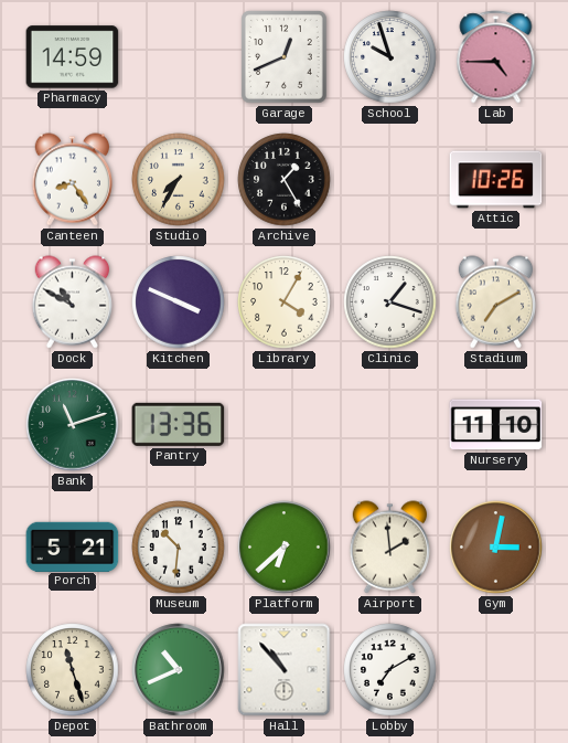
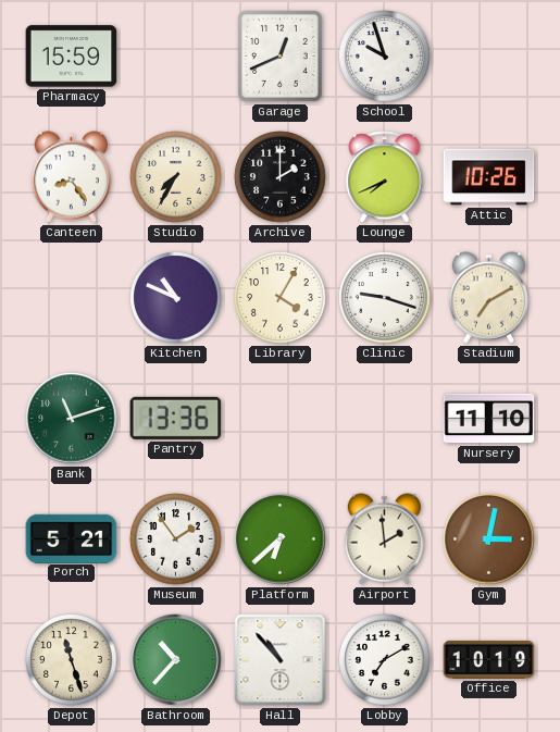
Pharmacy: 14:59 -> 15:59 (72, 57)
Lab: 4:45 -> none (496, 57)
Archive: 1:25 -> 2:00 (281, 177)
Lounge: none -> 7:41 (385, 177)
Dock: 10:50 -> none (72, 302)
Kitchen: 3:49 -> 10:49 (176, 298)
Clinic: 1:18 -> 9:18 (385, 298)
Museum: 10:31 -> 1:54 (176, 539)
Bathroom: 10:41 -> 10:37 (176, 660)
Office: none -> 10:19 (489, 659)
